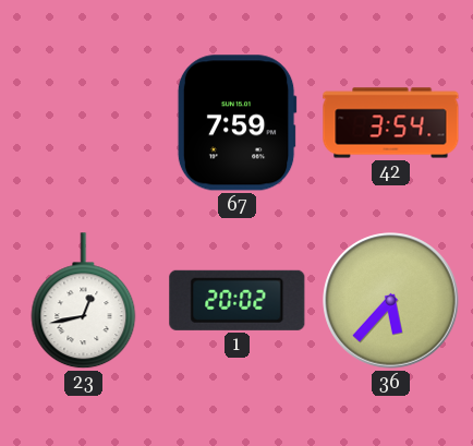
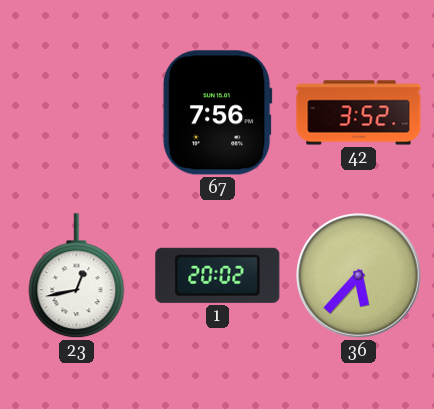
67: 7:59 -> 7:56 (217, 113)
42: 3:54 -> 3:52 (359, 113)
